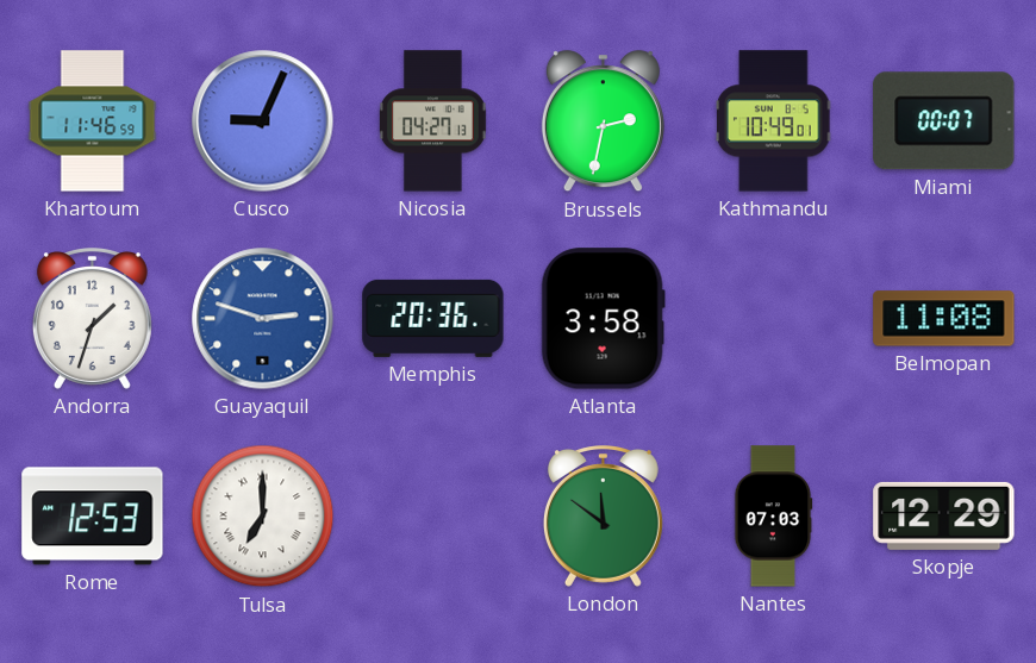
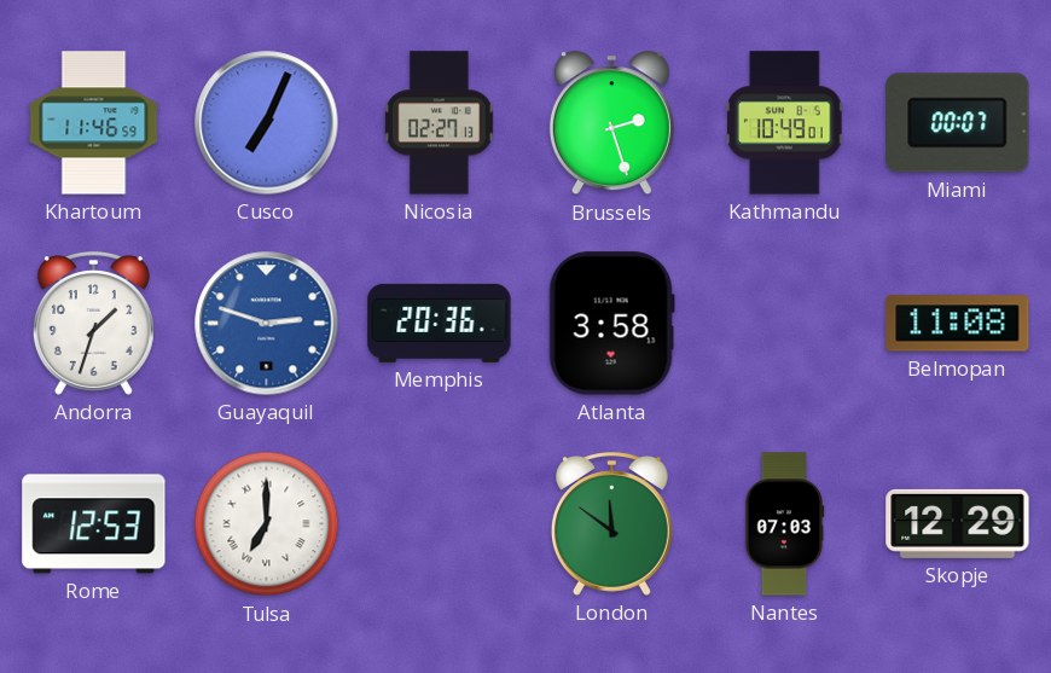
Cusco: 9:04 -> 7:04 (267, 123)
Nicosia: 04:27 -> 02:27 (439, 123)
Brussels: 2:32 -> 2:27 (611, 123)
